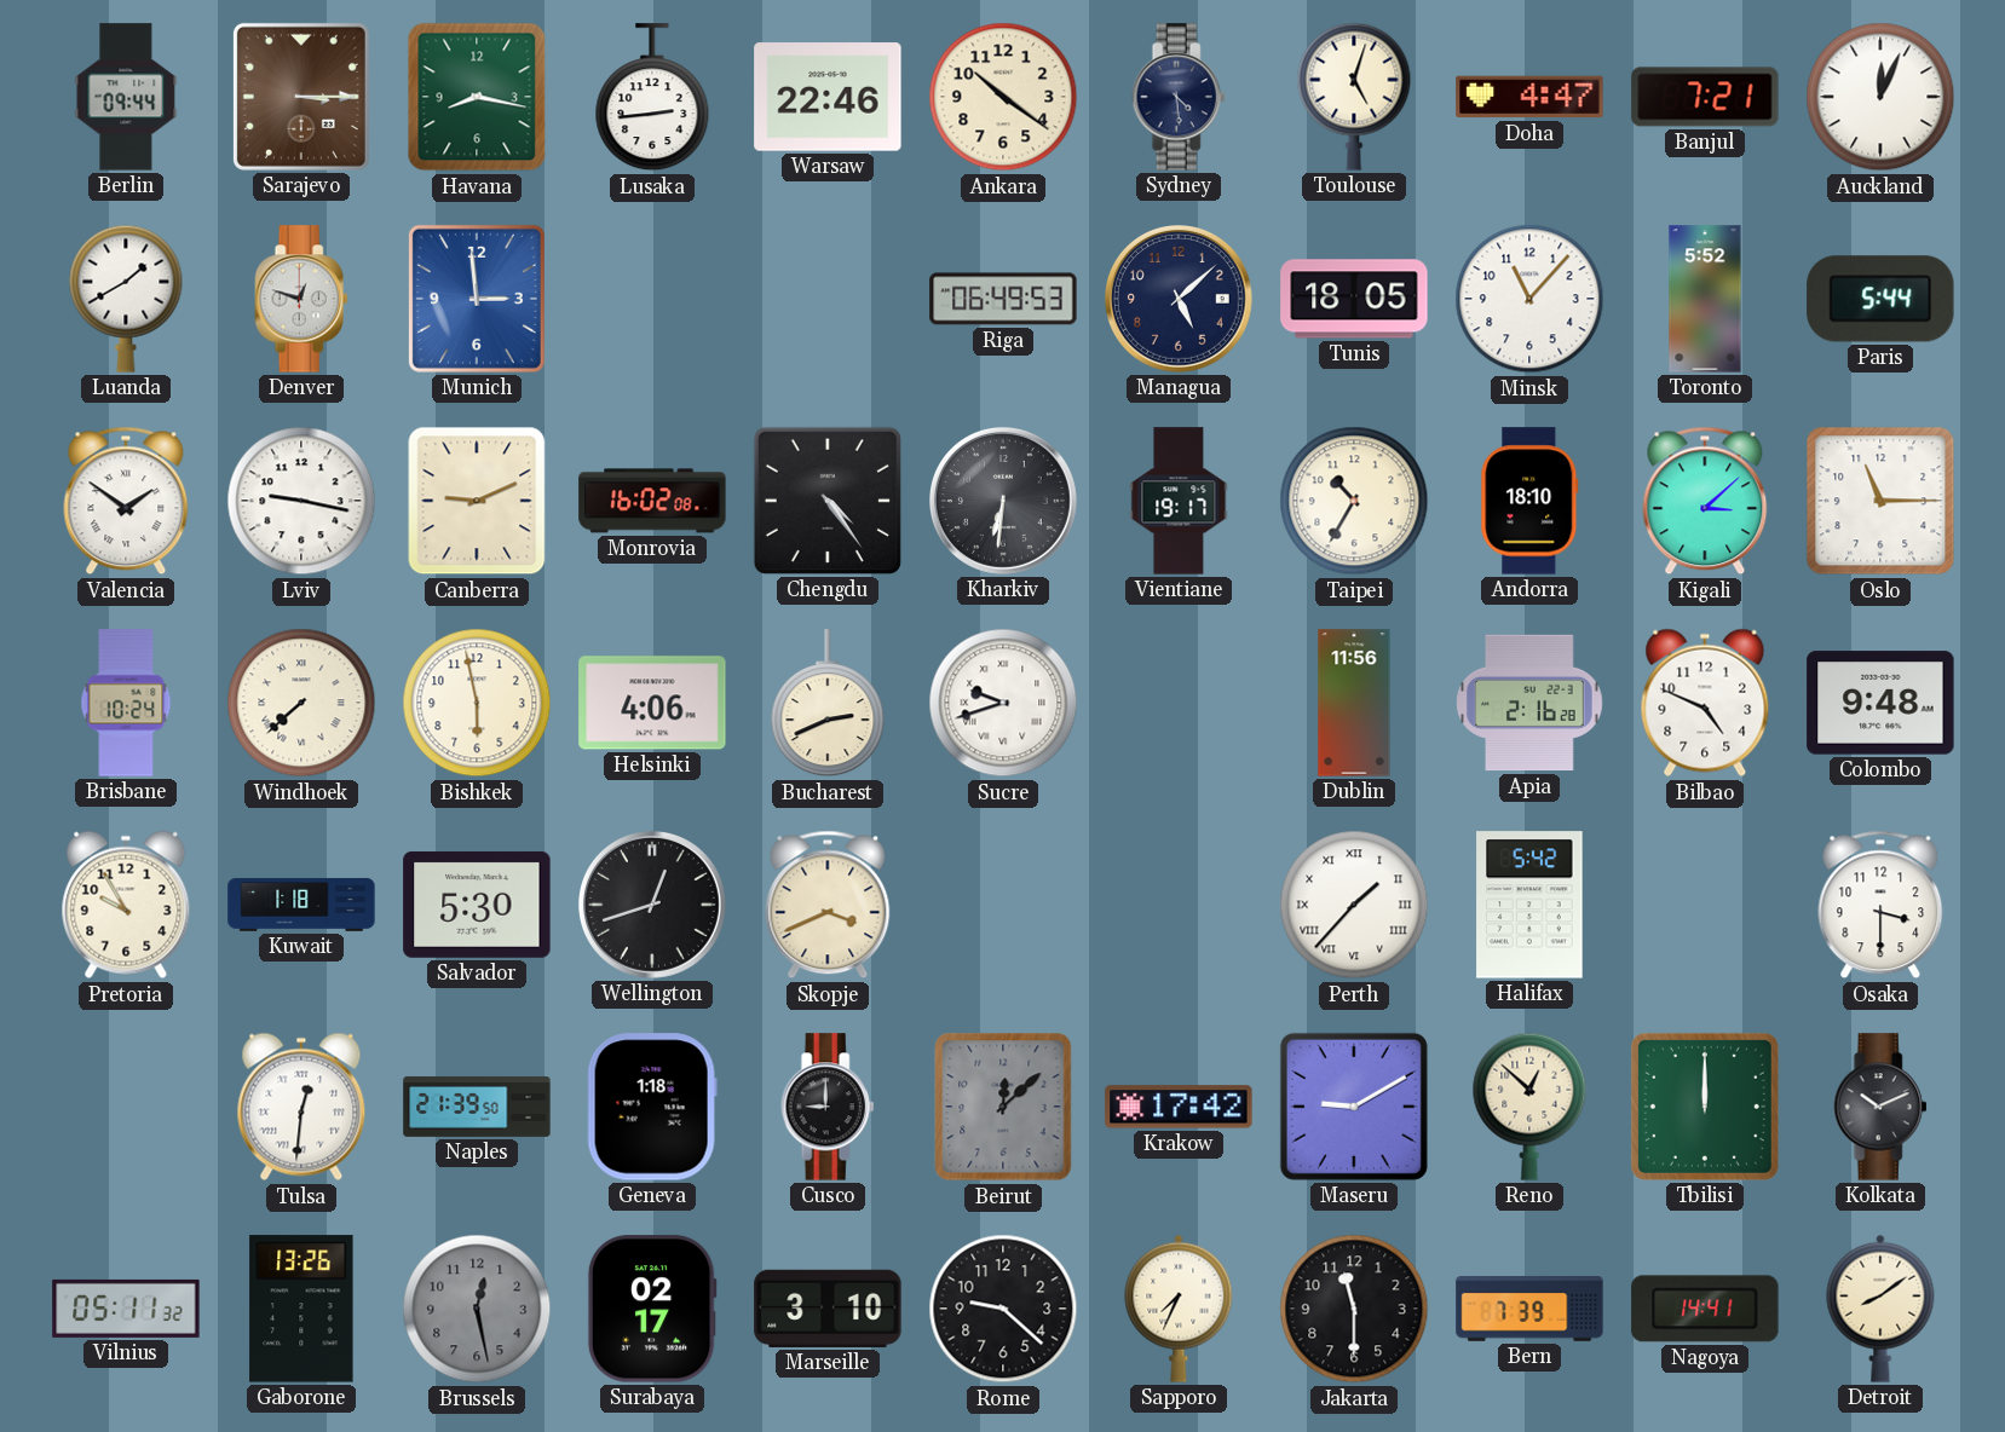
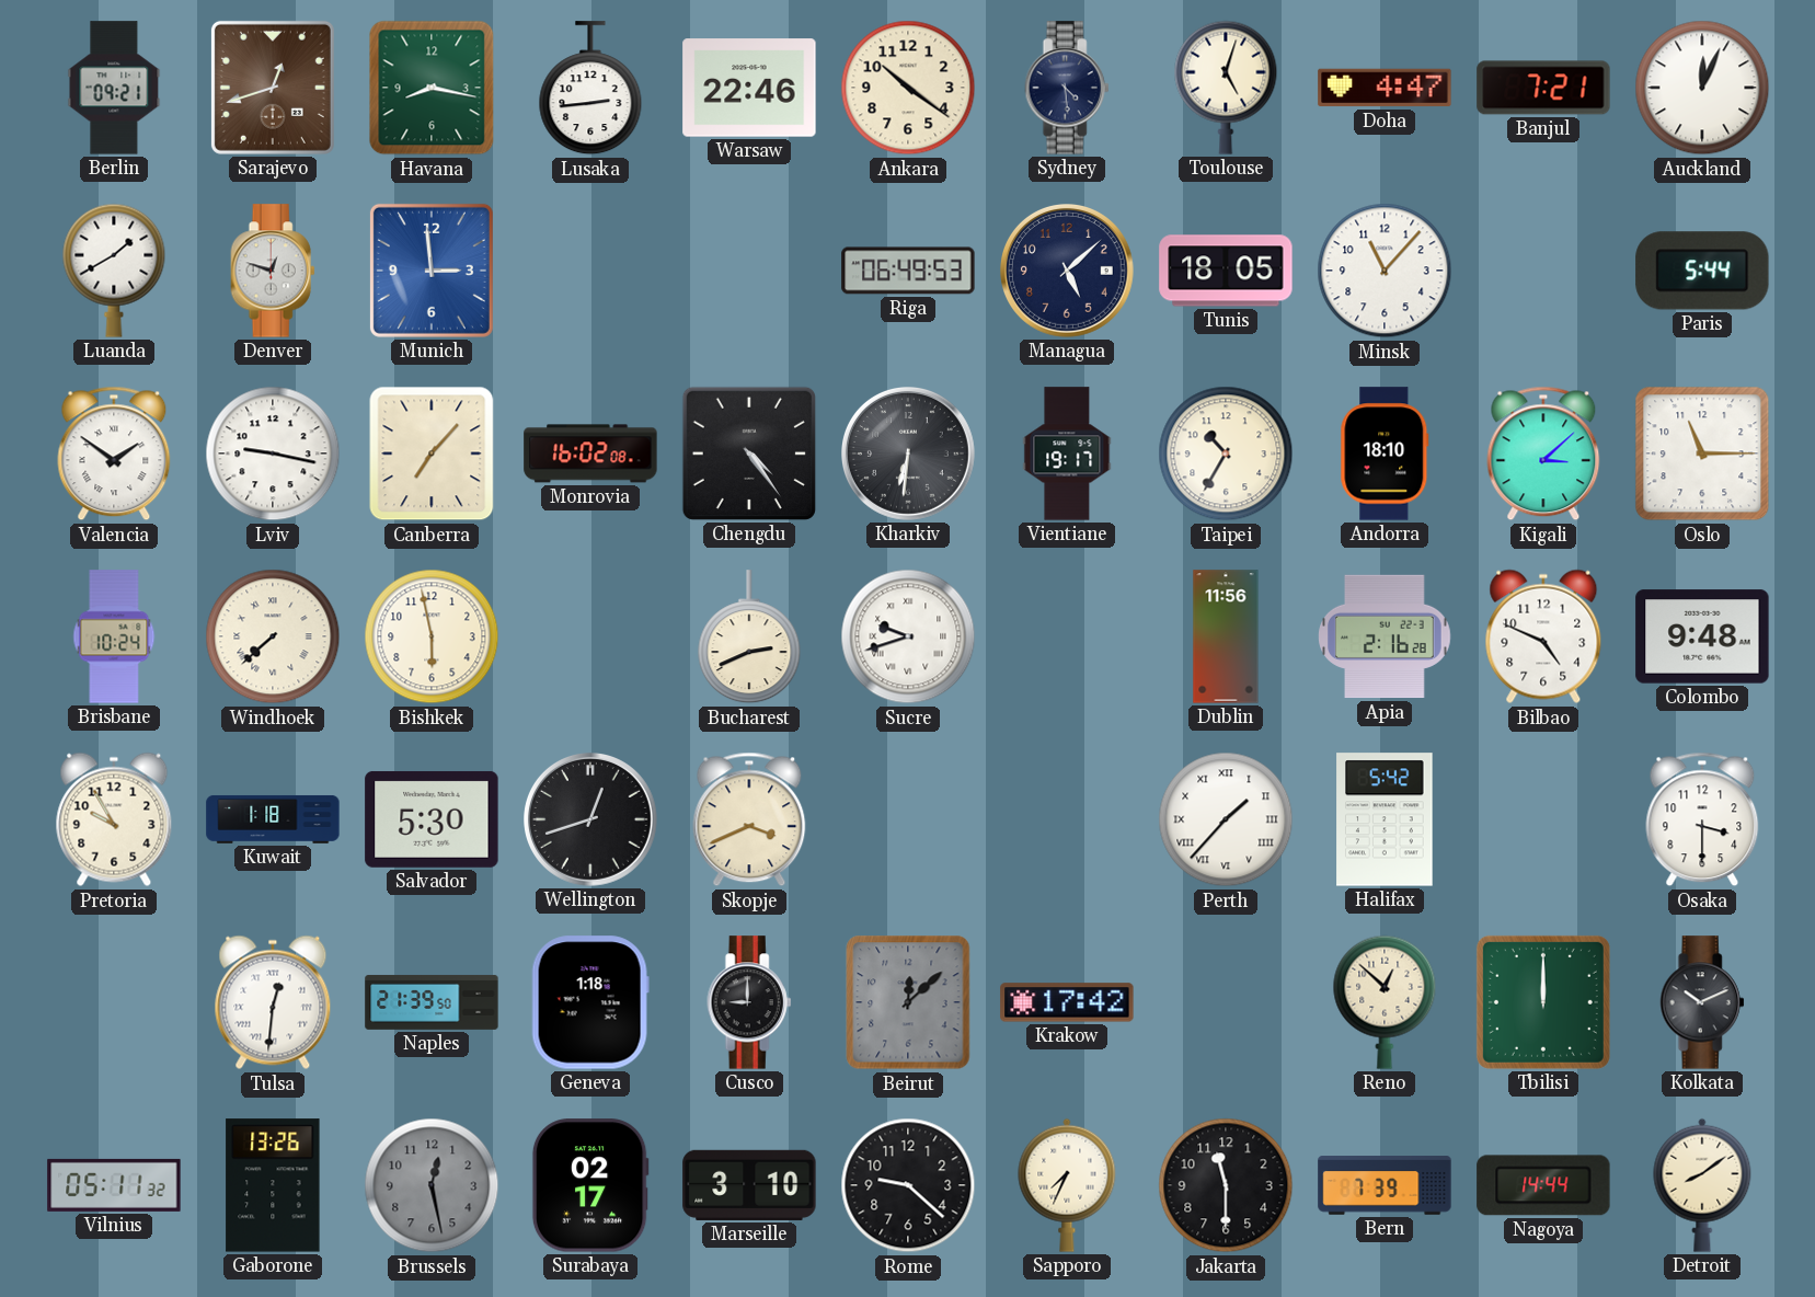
Berlin: 09:44 -> 09:21 (114, 88)
Sarajevo: 3:15 -> 12:42 (273, 88)
Toronto: 5:52 -> none (1705, 299)
Canberra: 9:11 -> 7:07 (432, 454)
Helsinki: 4:06 -> none (652, 703)
Maseru: 9:10 -> none (1354, 1107)
Nagoya: 14:41 -> 14:44 (1543, 1185)
